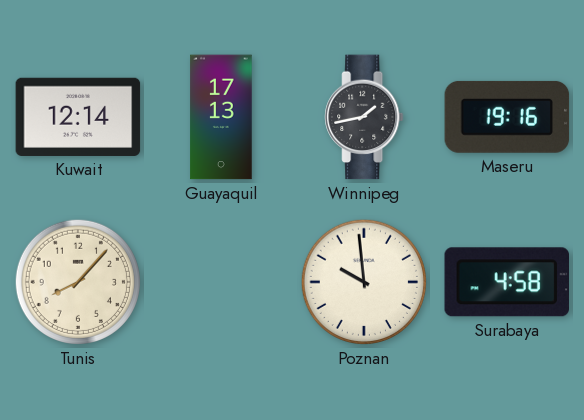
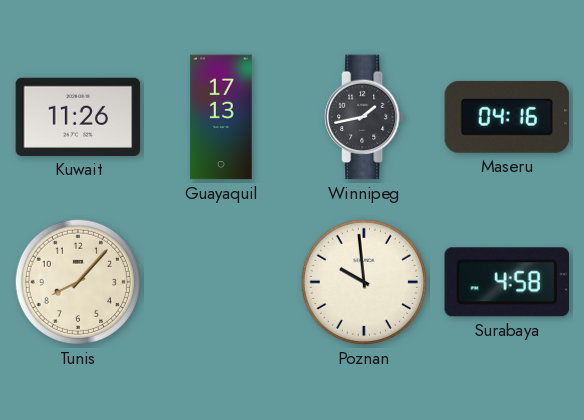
Kuwait: 12:14 -> 11:26 (78, 117)
Maseru: 19:16 -> 04:16 (507, 117)
